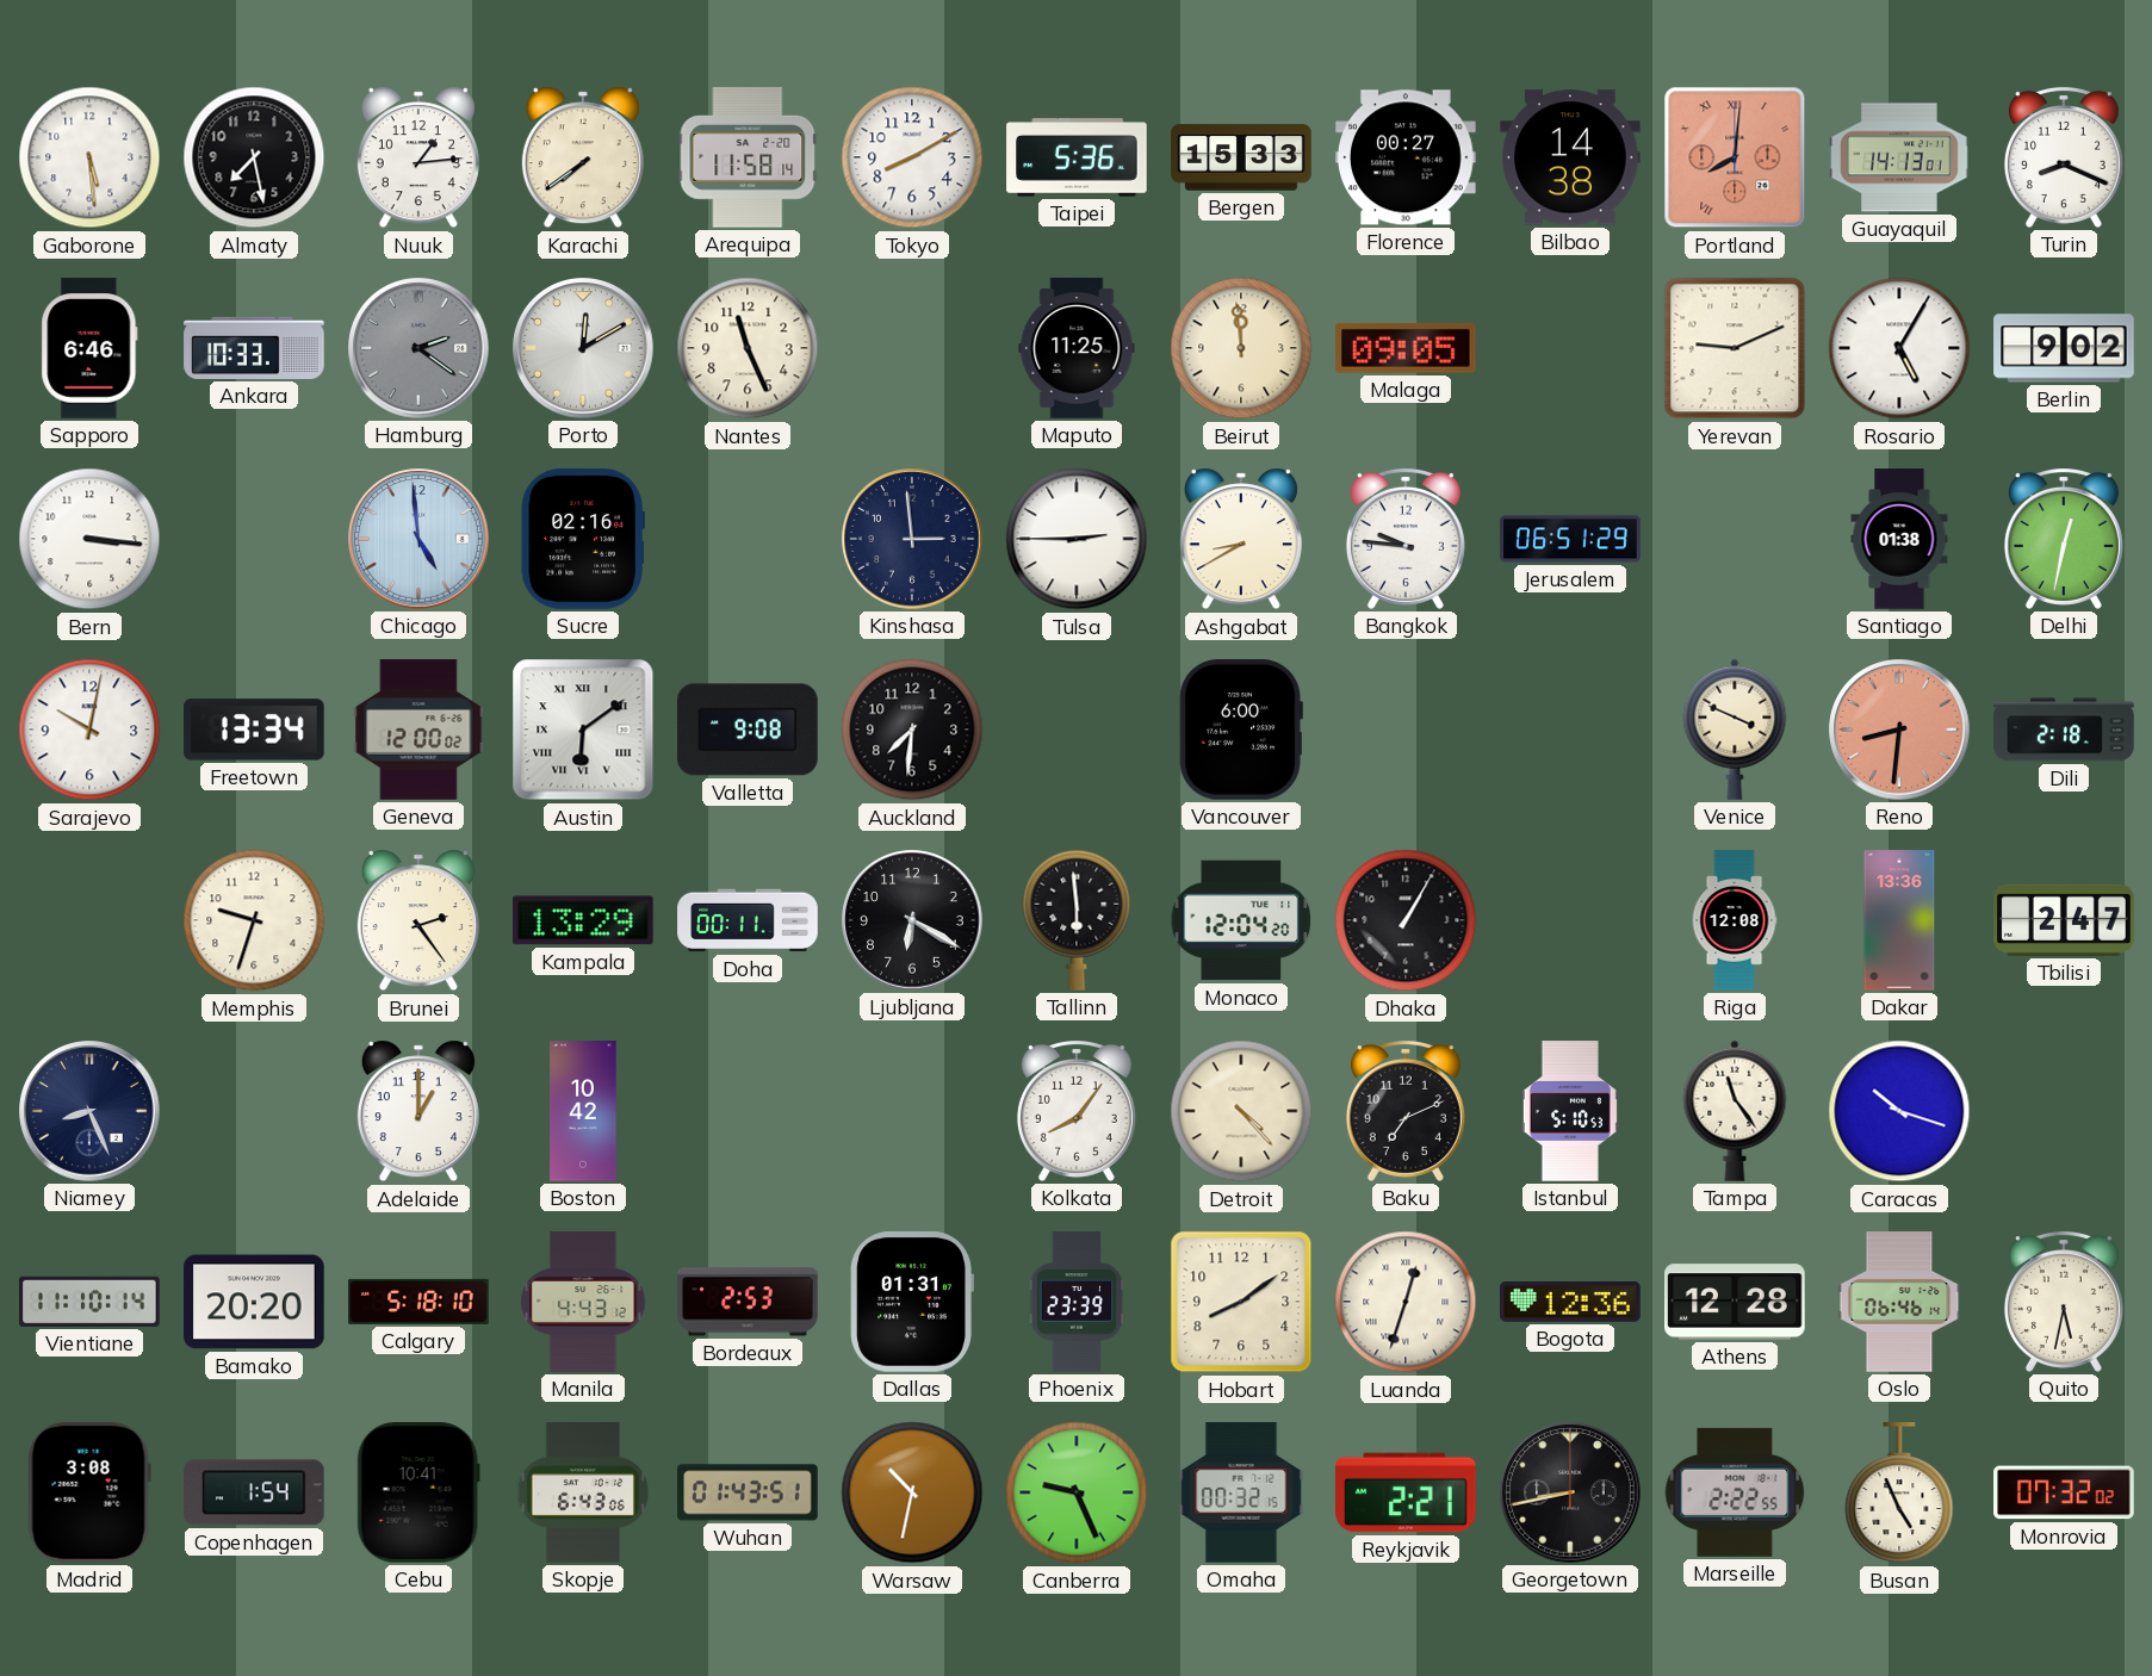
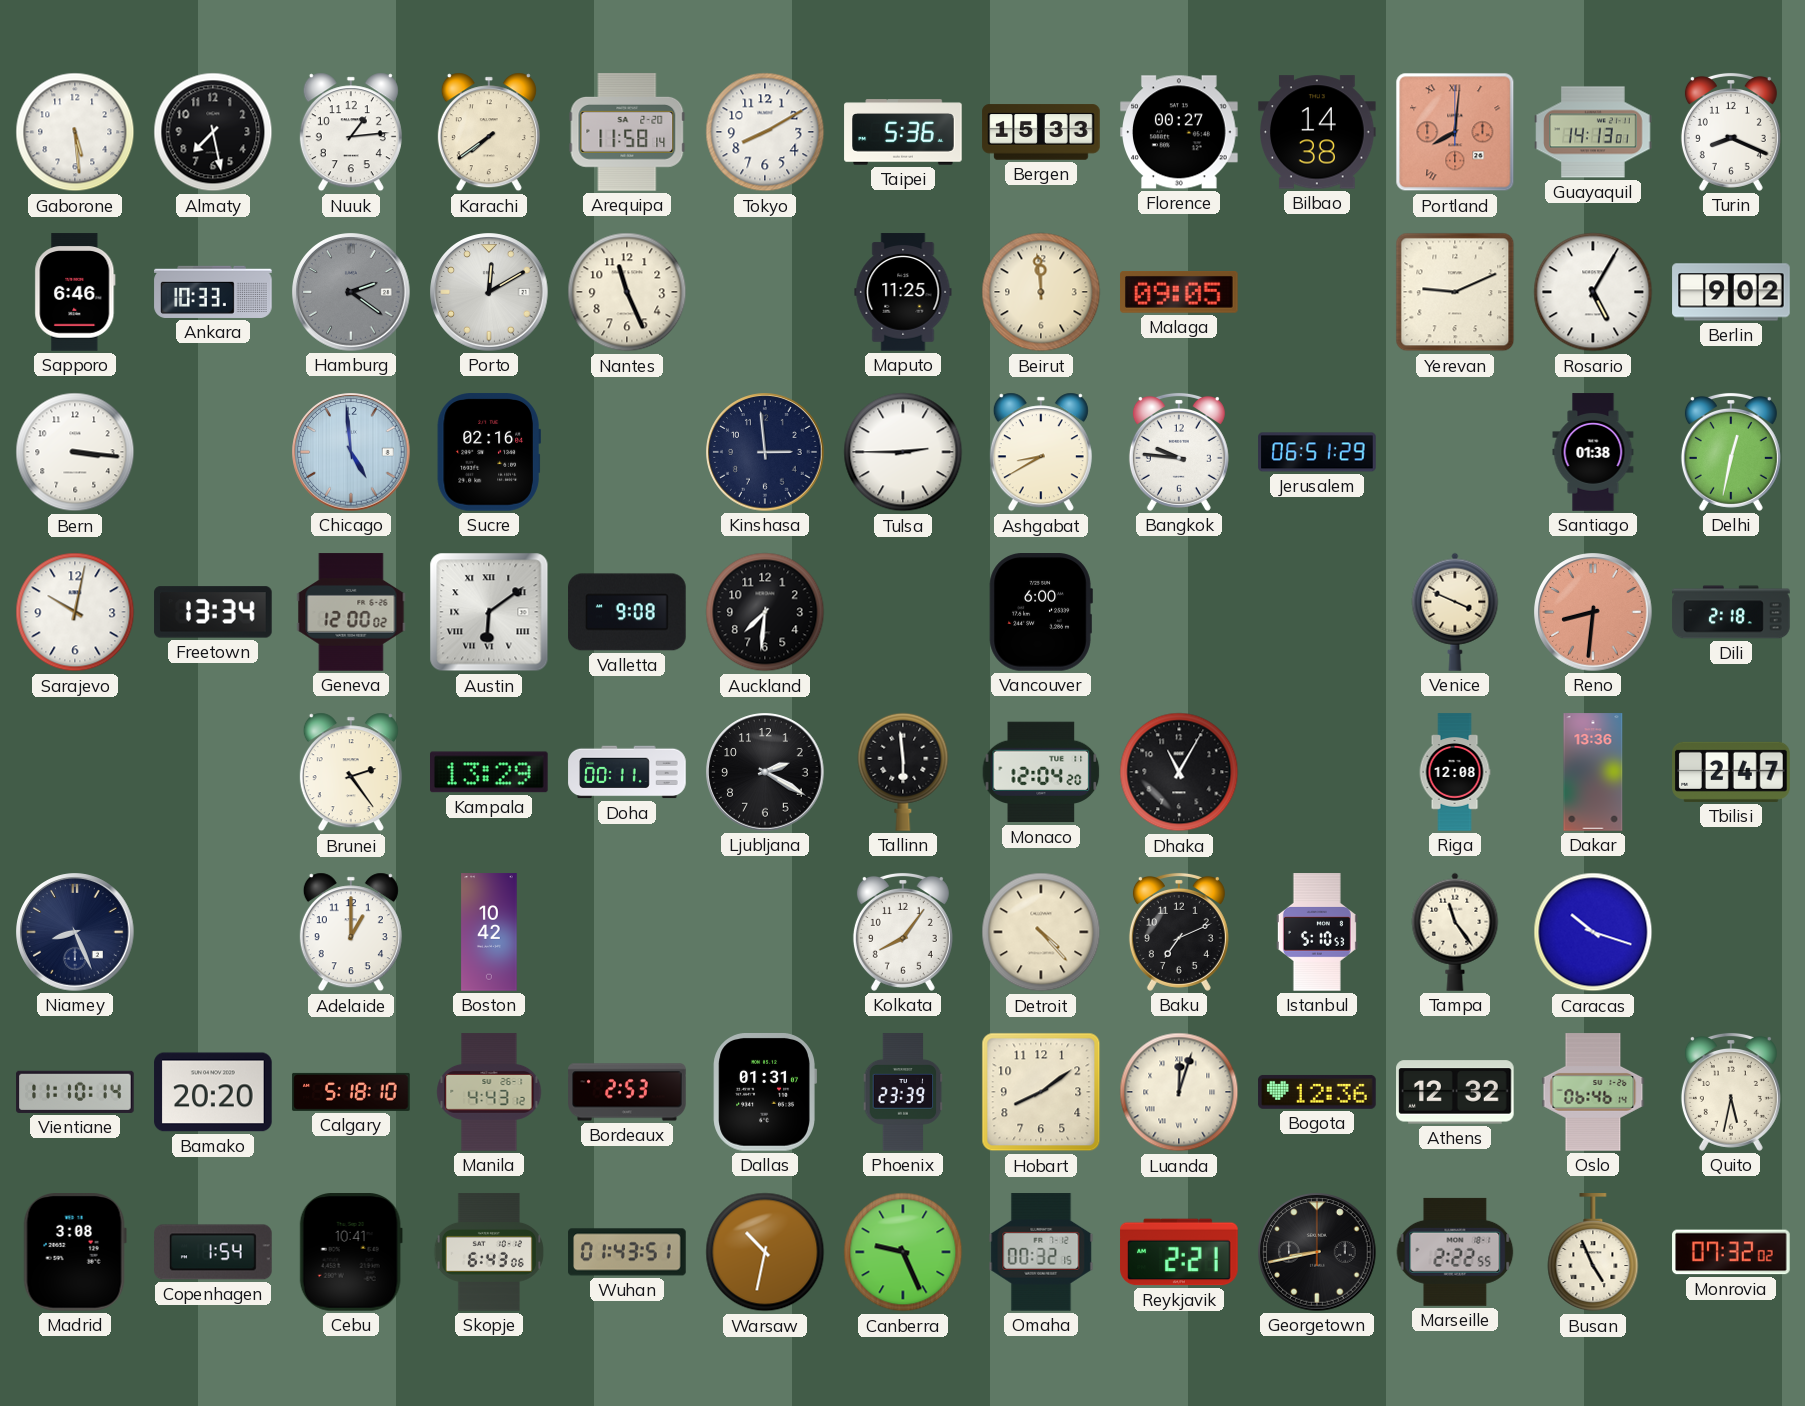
Memphis: 9:33 -> none (254, 920)
Ljubljana: 6:20 -> 2:20 (765, 772)
Dhaka: 1:05 -> 11:05 (1179, 772)
Luanda: 12:33 -> 12:03 (1179, 1092)
Athens: 12:28 -> 12:32 (1455, 1092)
